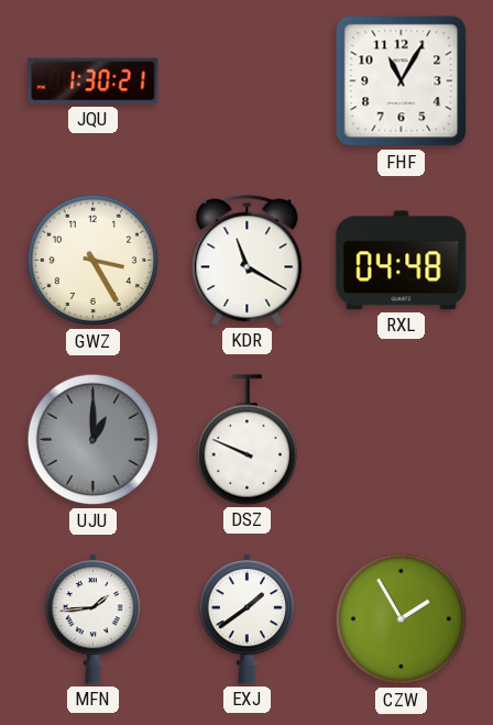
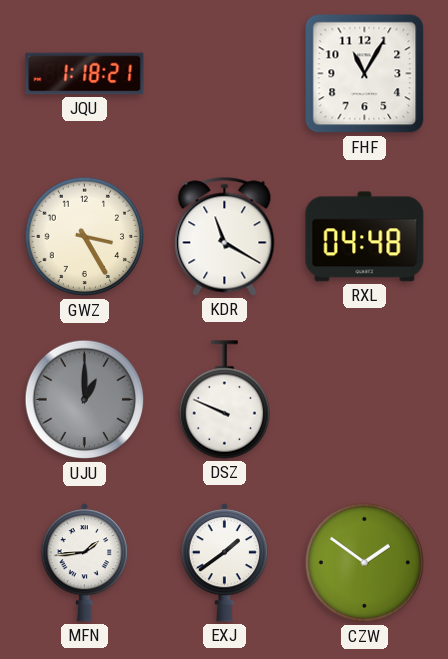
JQU: 1:30 -> 1:18 (85, 74)
CZW: 1:55 -> 1:51 (365, 563)
